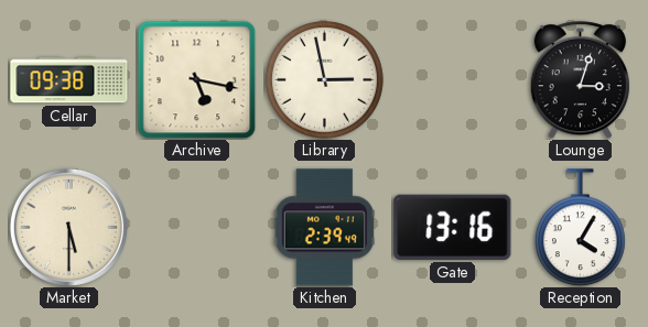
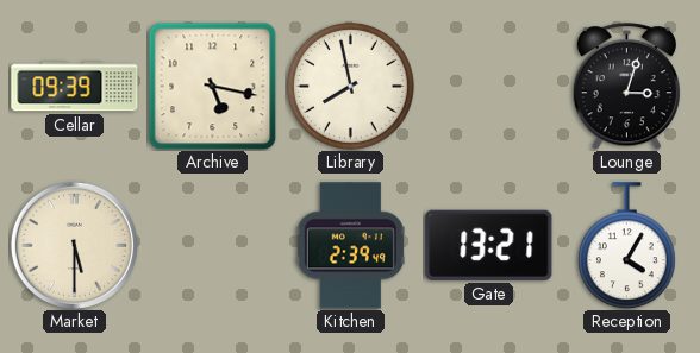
Cellar: 09:38 -> 09:39 (75, 87)
Library: 2:58 -> 7:58 (351, 87)
Gate: 13:16 -> 13:21 (489, 245)
